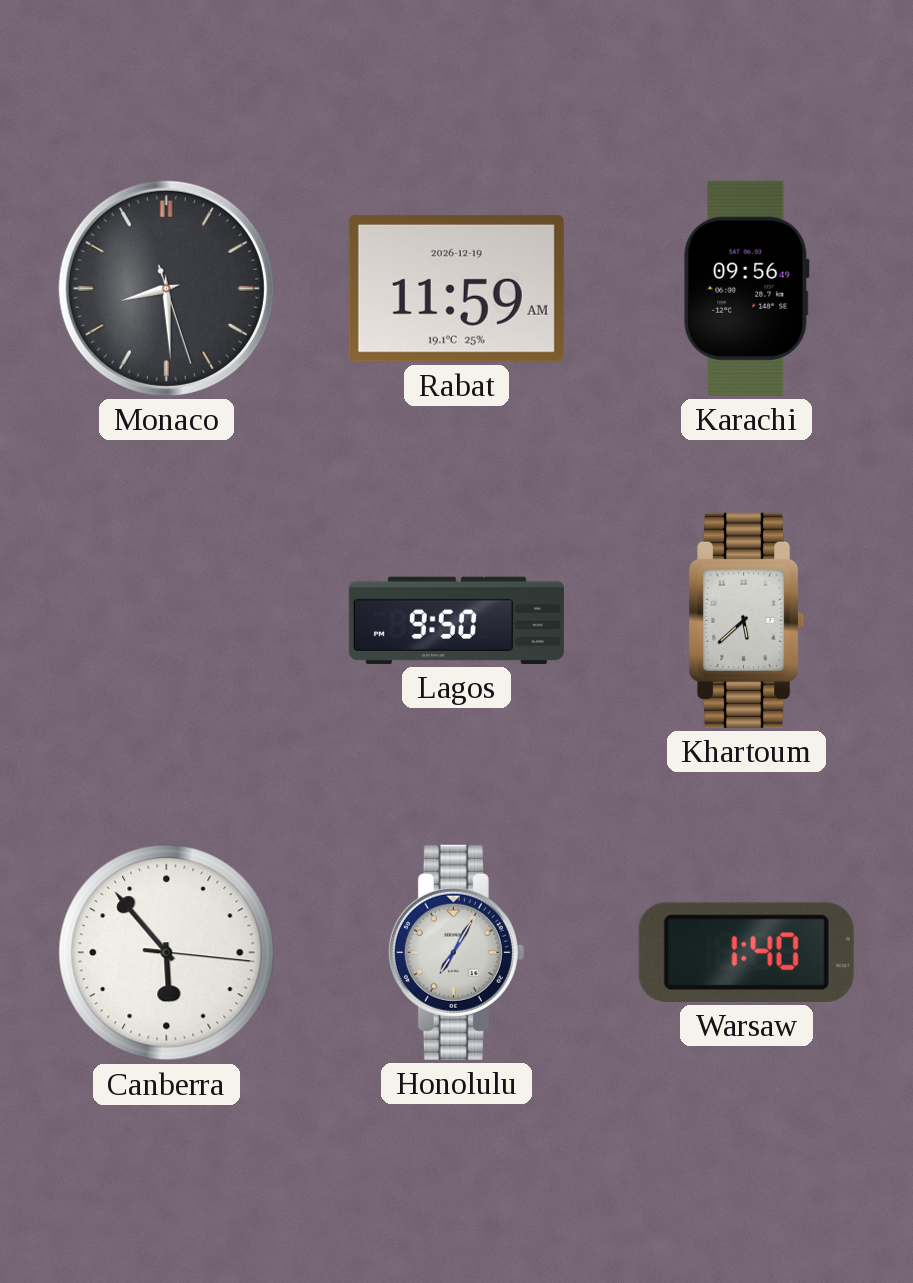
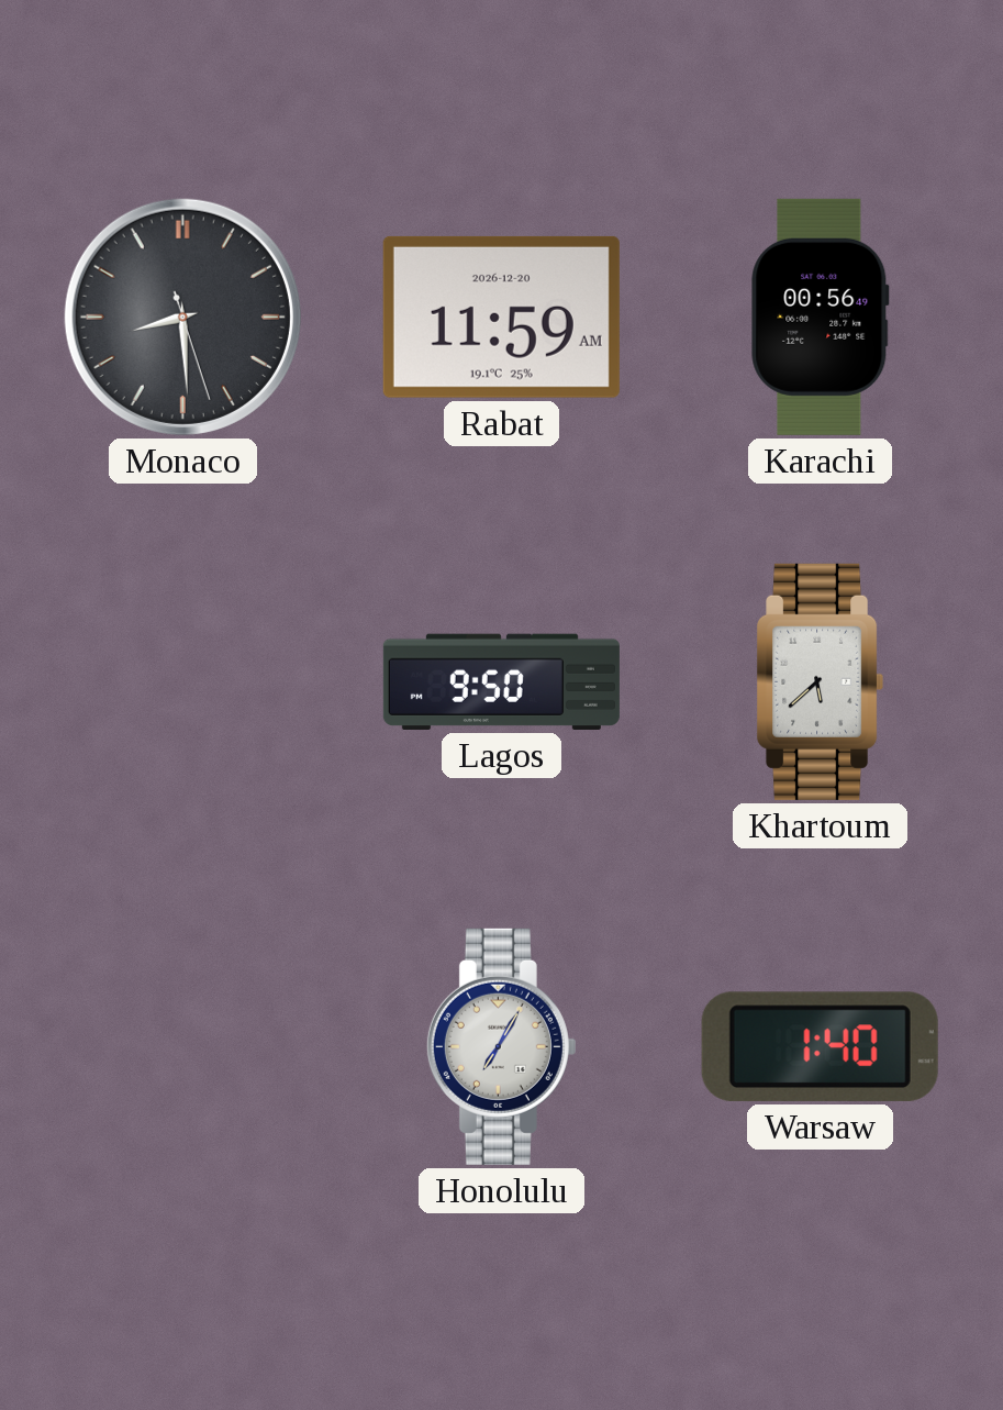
Rabat date: 2026-12-19 -> 2026-12-20 (501, 317)
Karachi: 09:56 -> 00:56 (821, 317)
Canberra: 5:53 -> none (167, 953)
